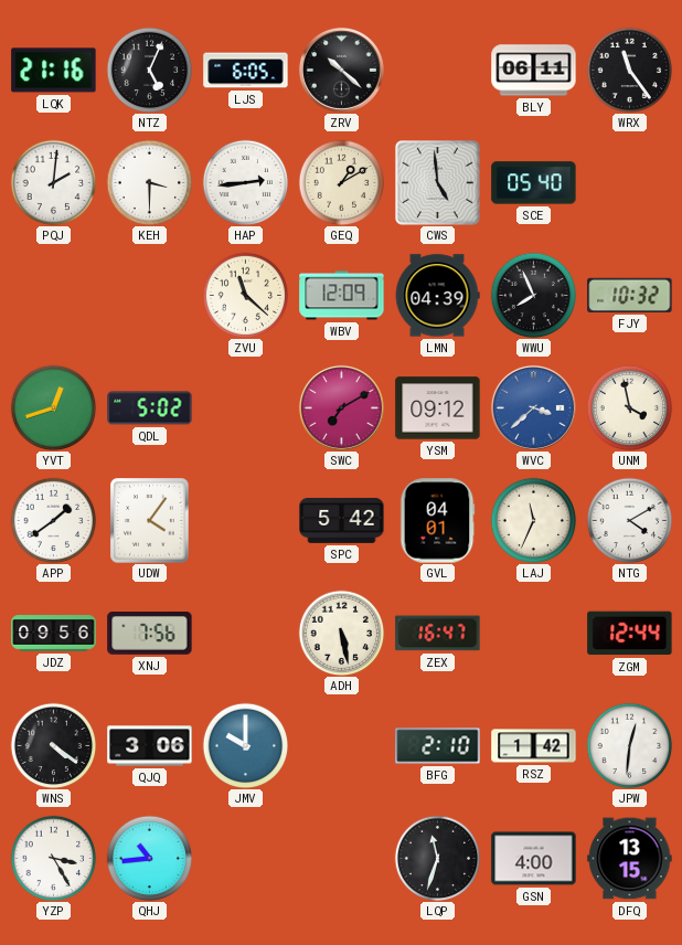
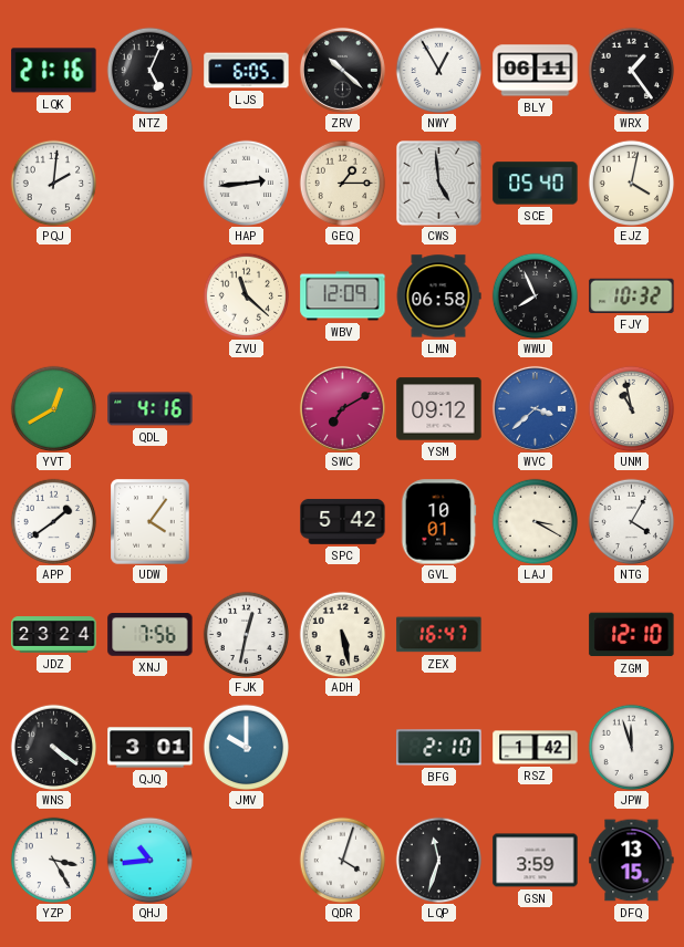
NWY: none -> 12:55 (438, 70)
WRX: 11:24 -> 1:24 (631, 70)
KEH: 3:30 -> none (149, 182)
GEQ: 1:10 -> 1:15 (342, 183)
EJZ: none -> 4:02 (631, 183)
LMN: 04:39 -> 06:58 (438, 296)
YVT: 12:42 -> 12:40 (53, 408)
QDL: 5:02 -> 4:16 (151, 409)
UNM: 3:58 -> 10:58 (631, 408)
GVL: 04:01 -> 10:01 (438, 522)
LAJ: 11:34 -> 3:20 (535, 521)
NTG: 4:10 -> 4:05 (631, 521)
JDZ: 09:56 -> 23:24 (54, 635)
FJK: none -> 12:32 (246, 634)
ZGM: 12:44 -> 12:10 (632, 635)
QJQ: 3:06 -> 3:01 (151, 748)
JPW: 12:31 -> 11:57 (631, 747)
QDR: none -> 4:03 (342, 860)
GSN: 4:00 -> 3:59 (536, 861)
